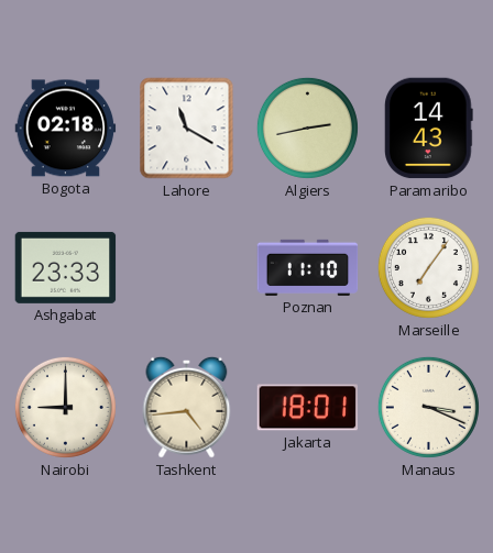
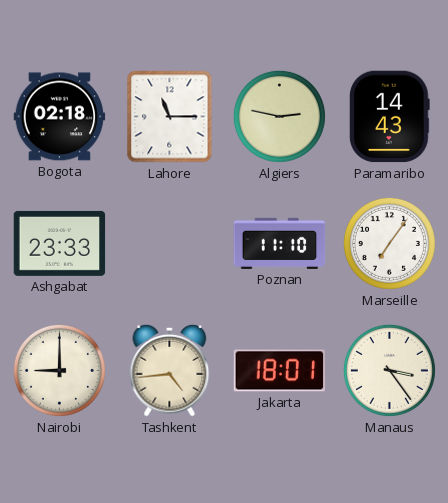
Lahore: 11:20 -> 11:15 (170, 117)
Algiers: 2:43 -> 2:47 (279, 116)
Manaus: 3:19 -> 3:24 (389, 370)
